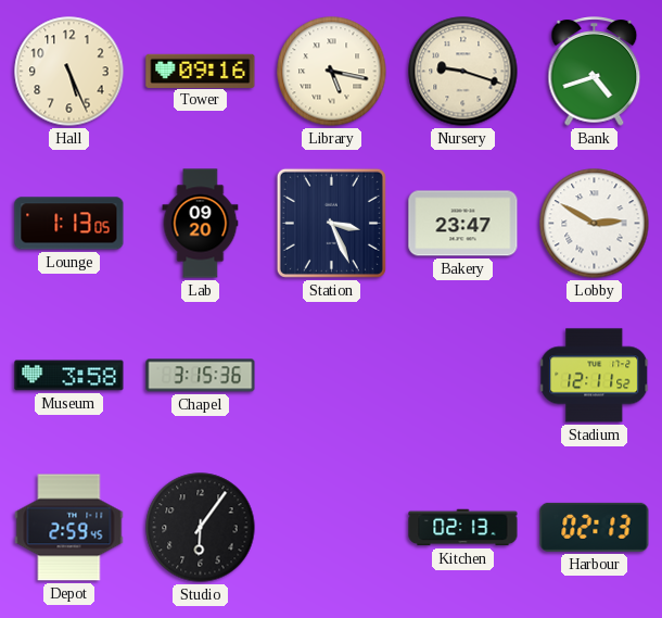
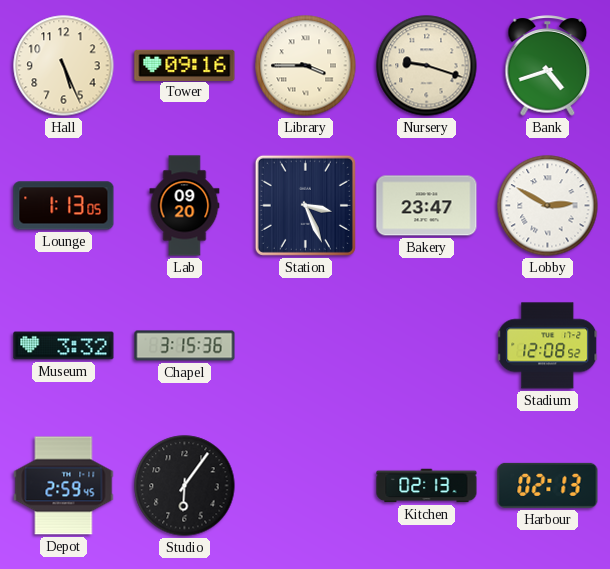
Library: 5:17 -> 3:45 (306, 66)
Museum: 3:58 -> 3:32 (64, 346)
Stadium: 12:11 -> 12:08 (548, 346)
